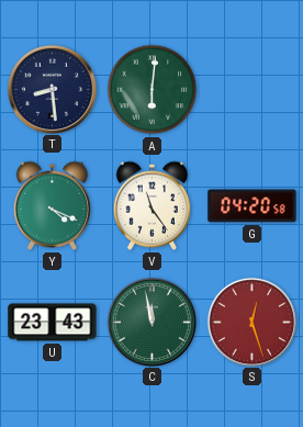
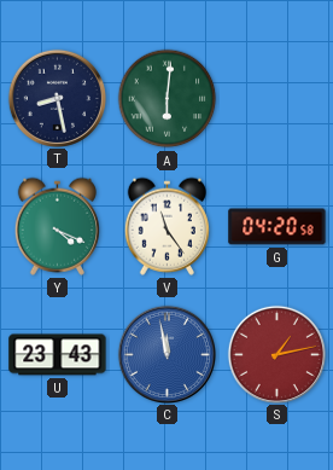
T: 8:29 -> 8:28 (57, 98)
C dial: green -> blue (166, 354)
S: 12:27 -> 1:13 (276, 354)
